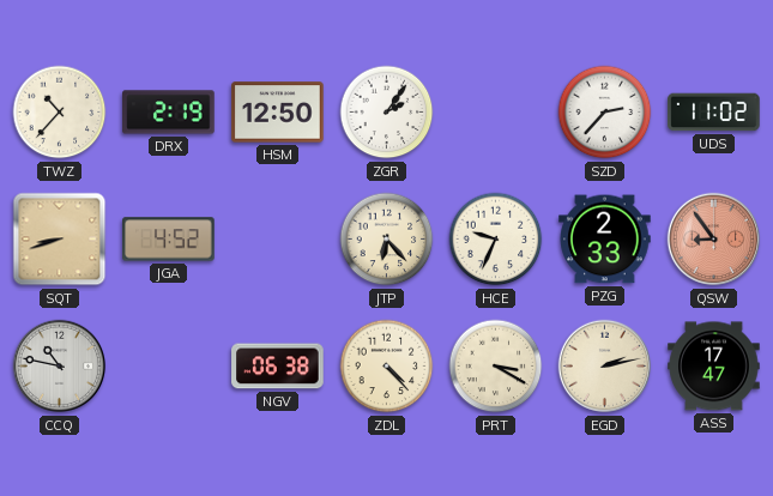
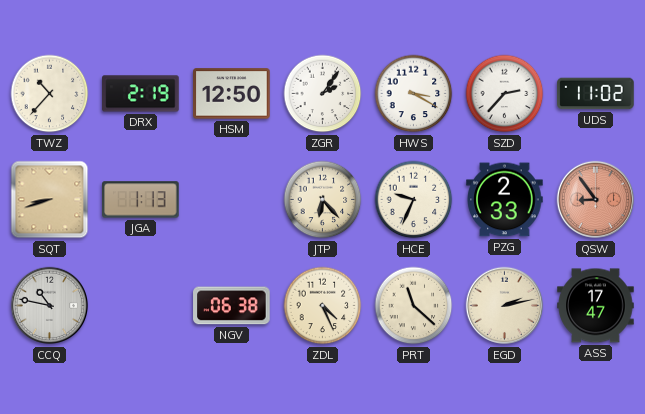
HWS: none -> 3:20 (414, 94)
JGA: 4:52 -> 1:13 (141, 200)
ZDL: 4:23 -> 4:26 (323, 306)
PRT: 3:20 -> 11:22 (414, 306)
